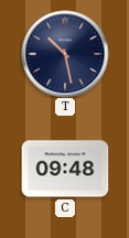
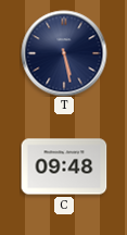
T: 10:28 -> 5:28 (64, 53)
